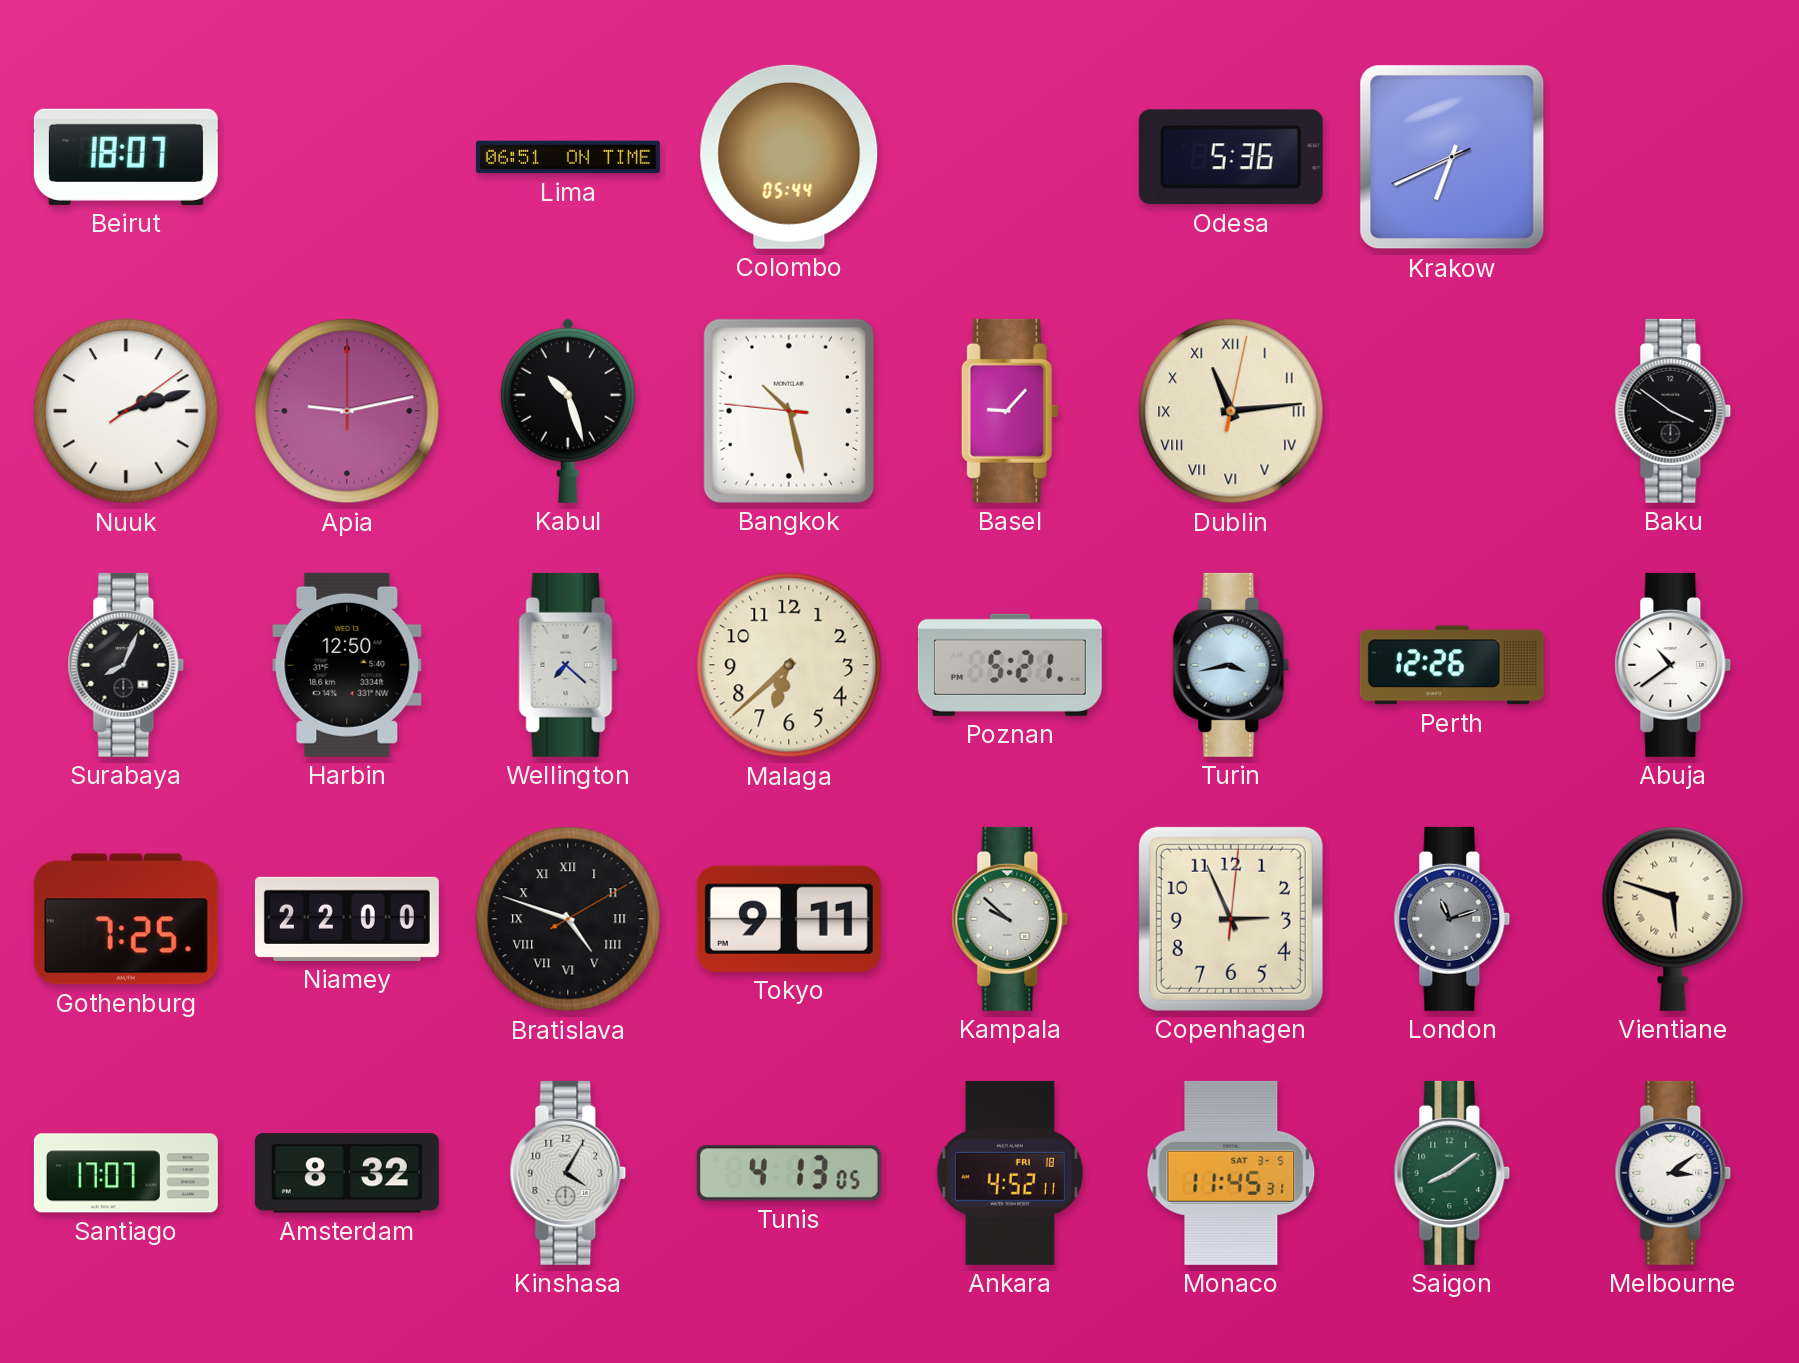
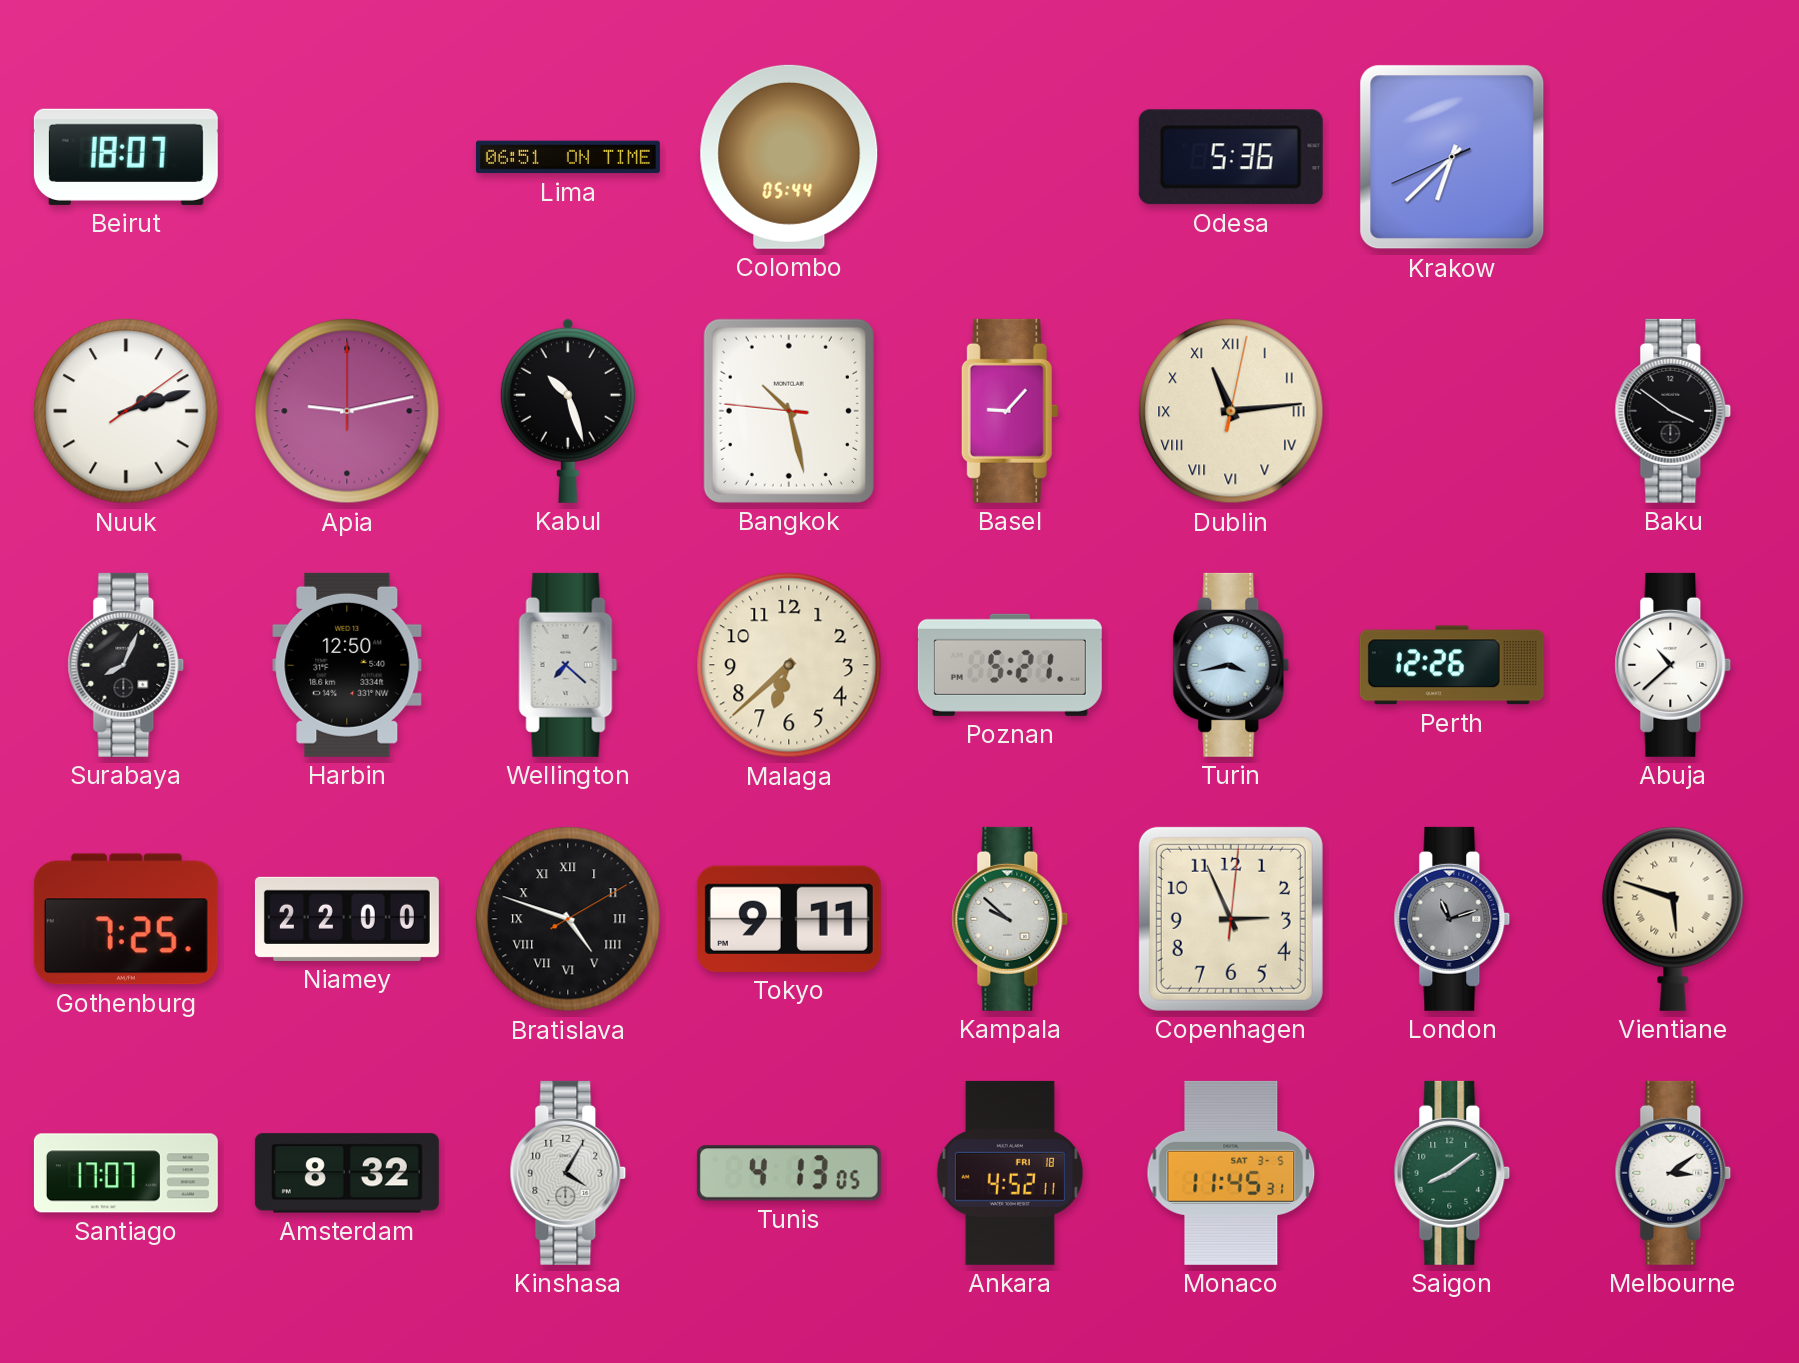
Krakow: 6:40 -> 6:37 (1452, 157)
Abuja: 10:39 -> 10:38 (1673, 665)
